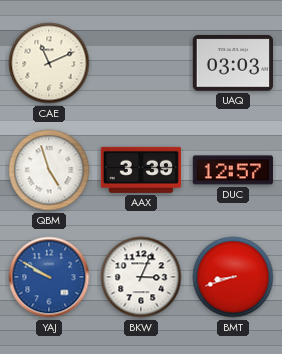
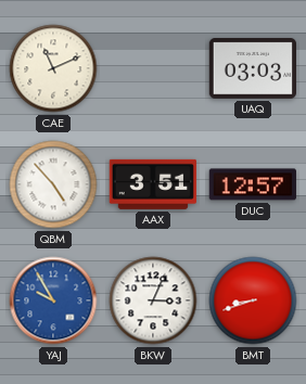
QBM: 4:57 -> 4:53 (53, 184)
AAX: 3:39 -> 3:51 (153, 184)
YAJ: 9:50 -> 9:55 (53, 300)
